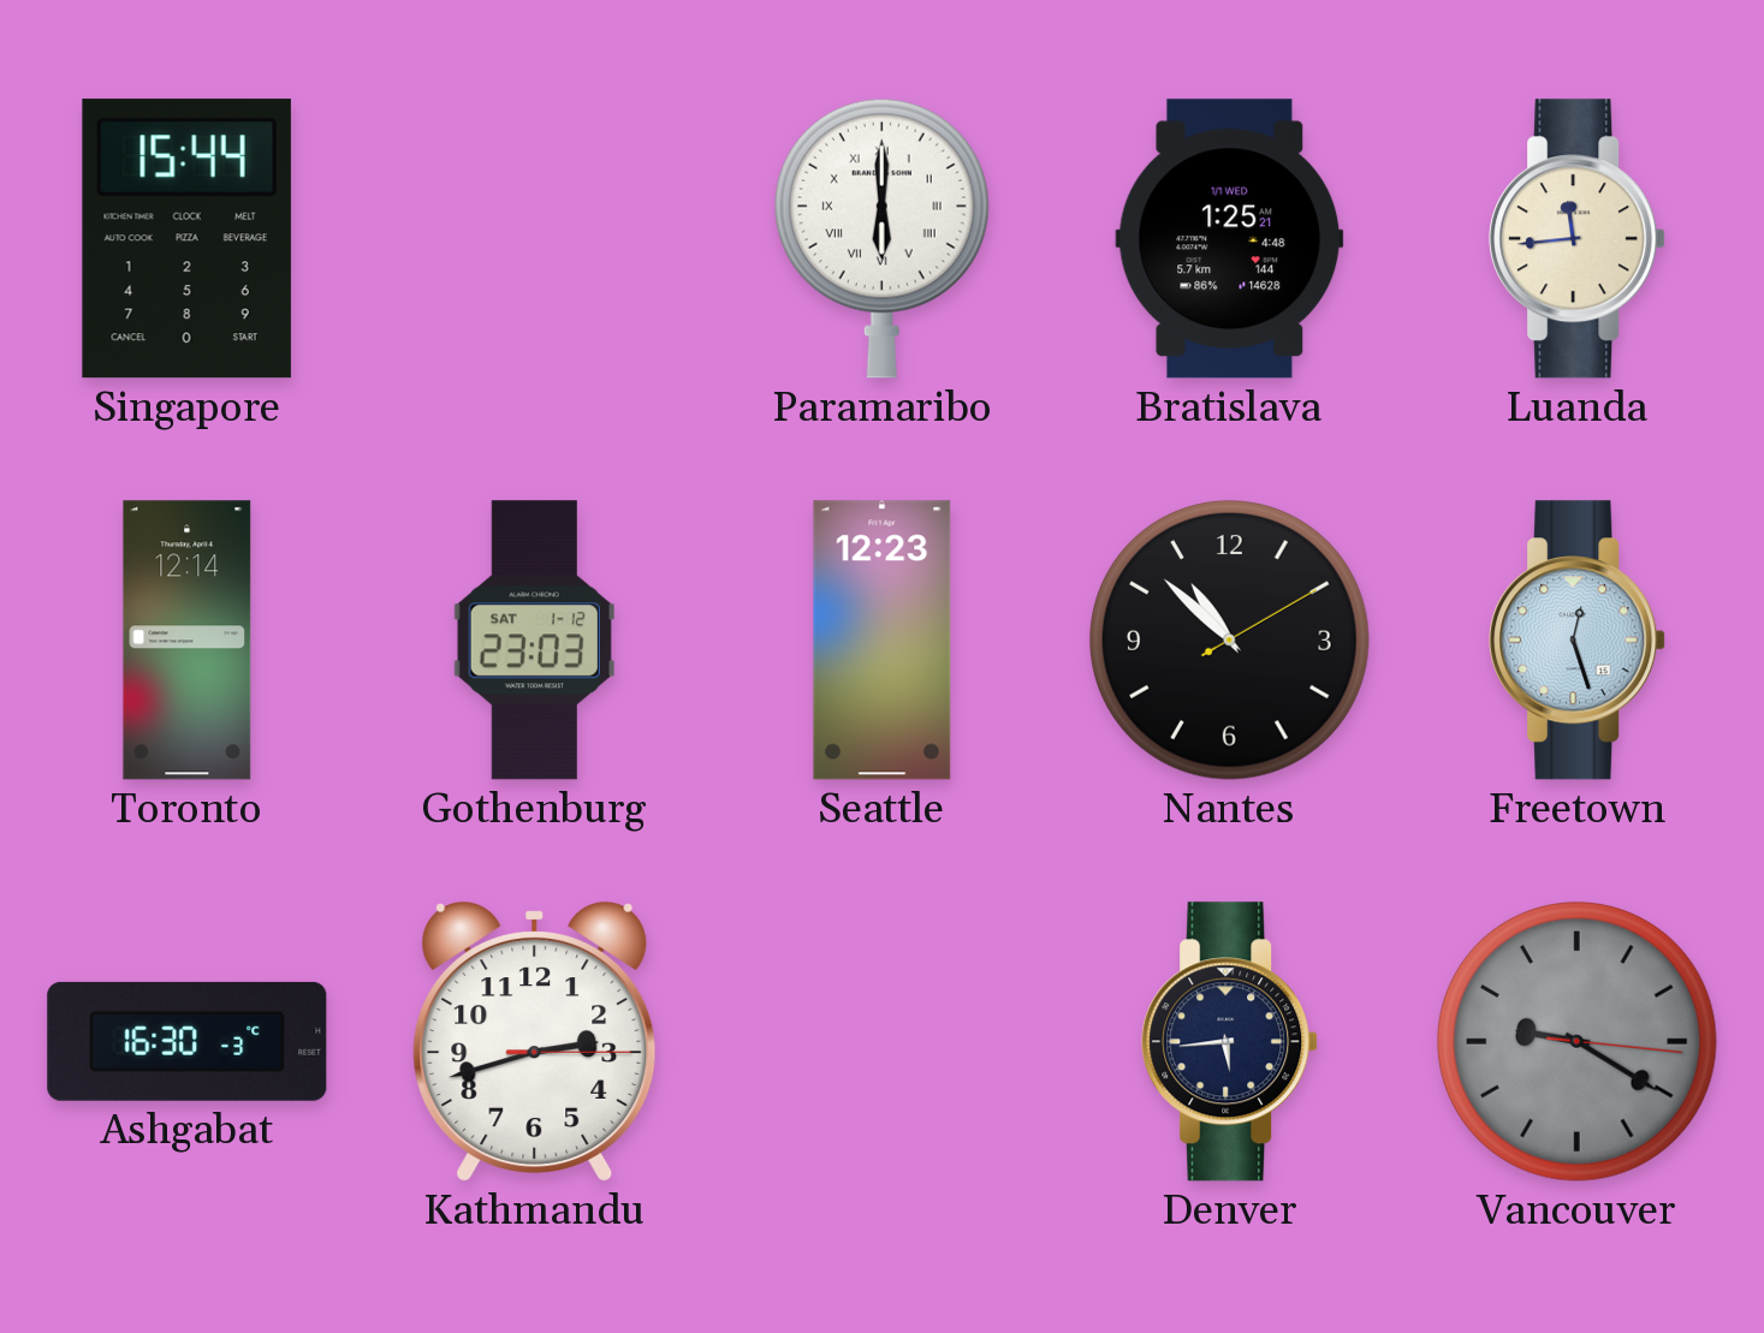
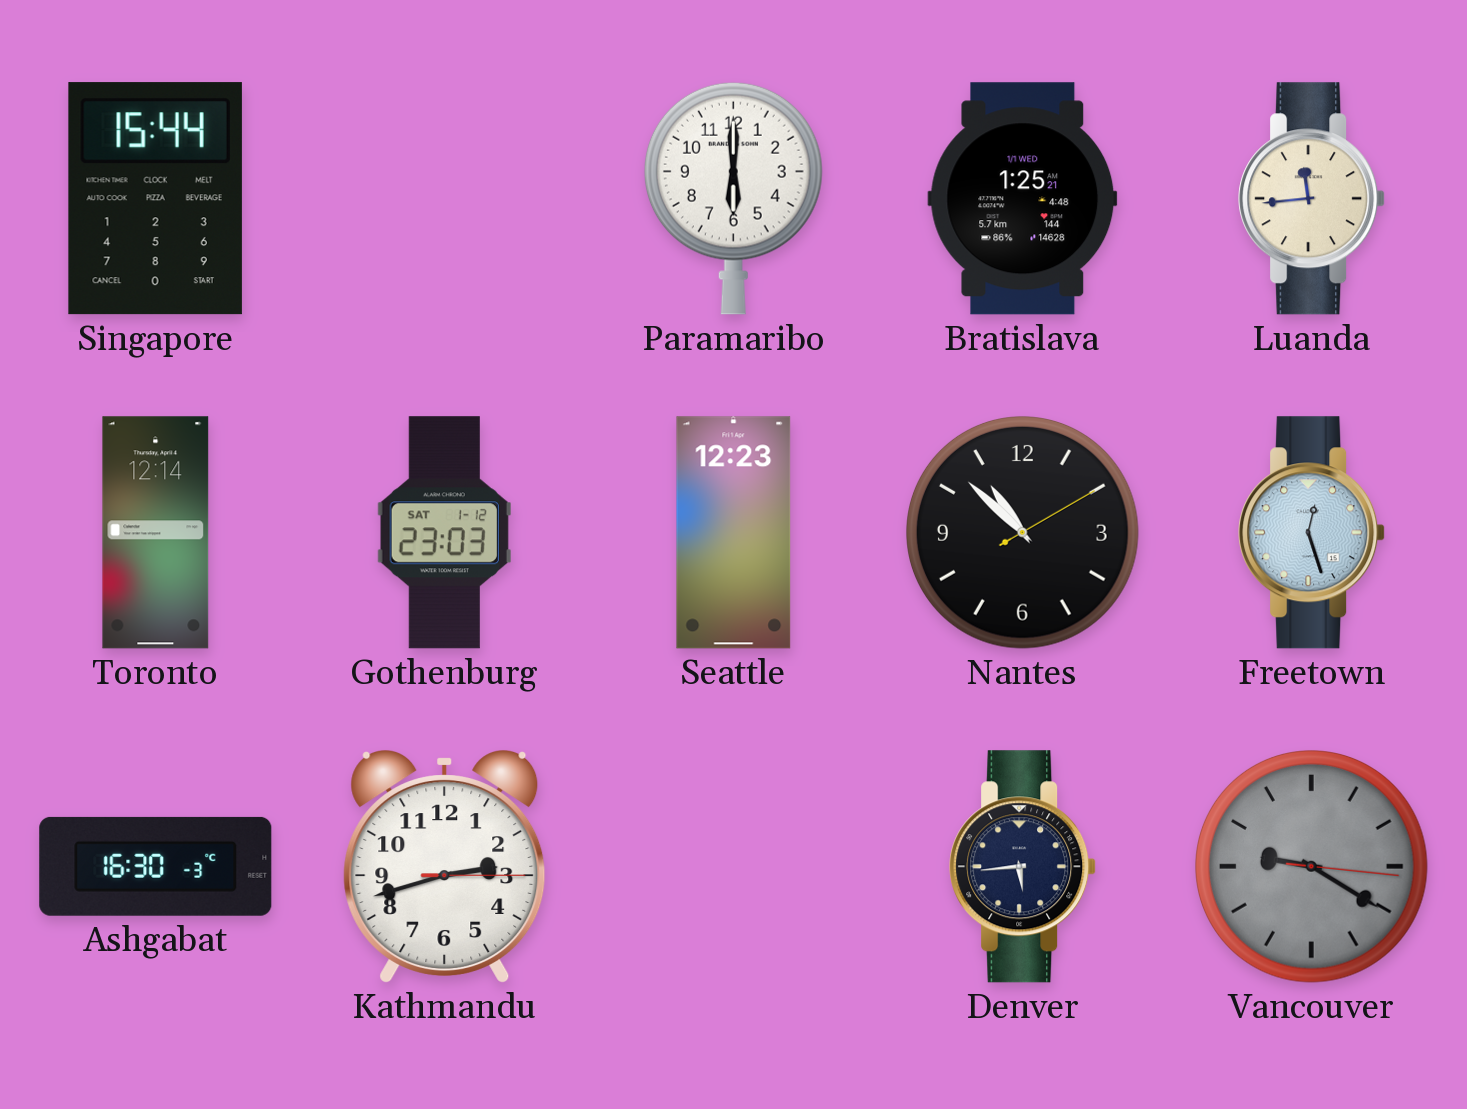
Paramaribo numerals: Roman -> Arabic (733, 198)
